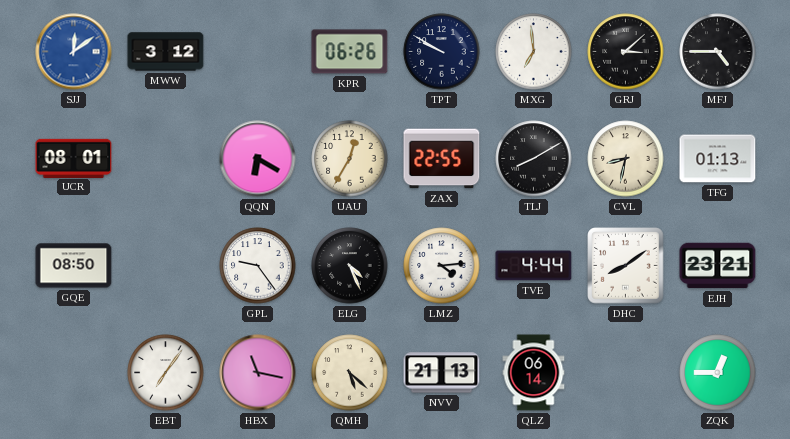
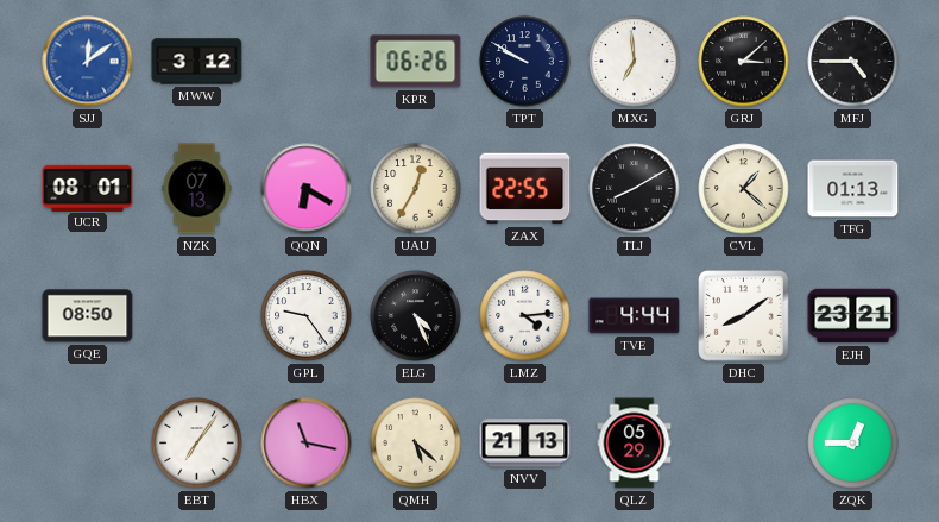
NZK: none -> 07:13 (197, 189)
CVL: 8:32 -> 1:22 (744, 189)
QLZ: 06:14 -> 05:29 (635, 444)
